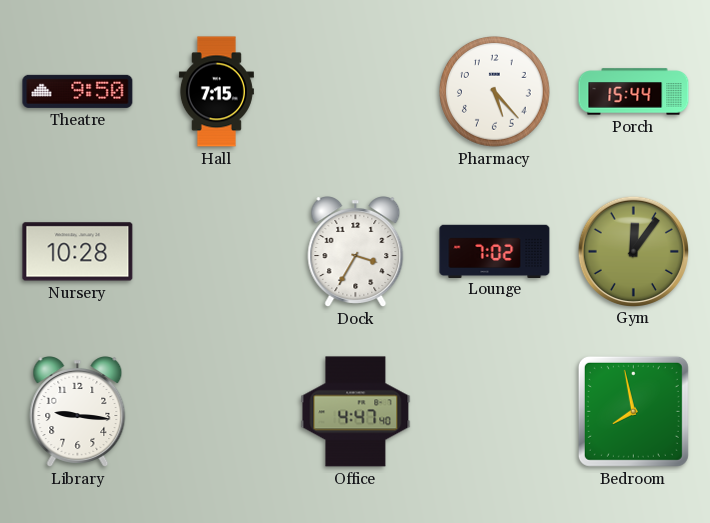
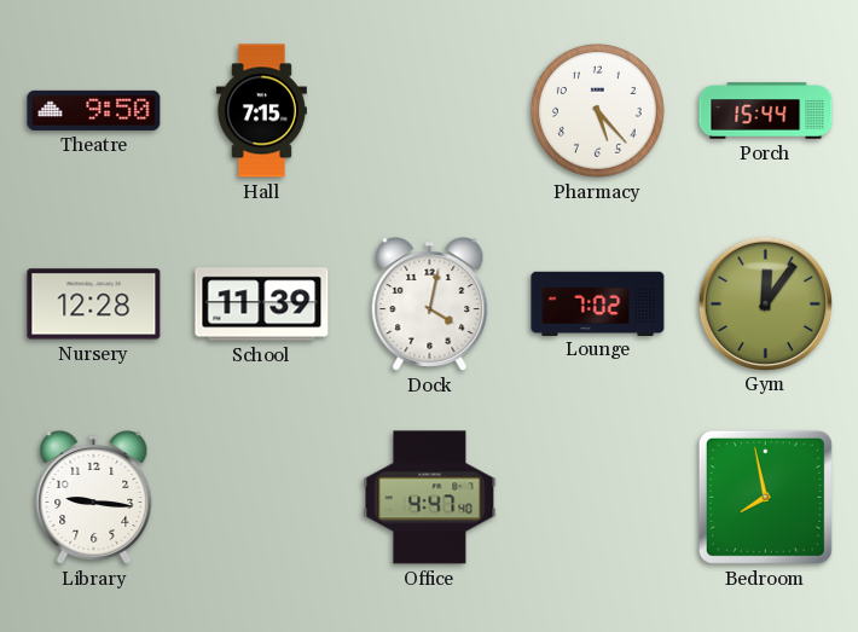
Nursery: 10:28 -> 12:28 (94, 305)
School: none -> 11:39 (262, 305)
Dock: 3:35 -> 4:02 (430, 305)
